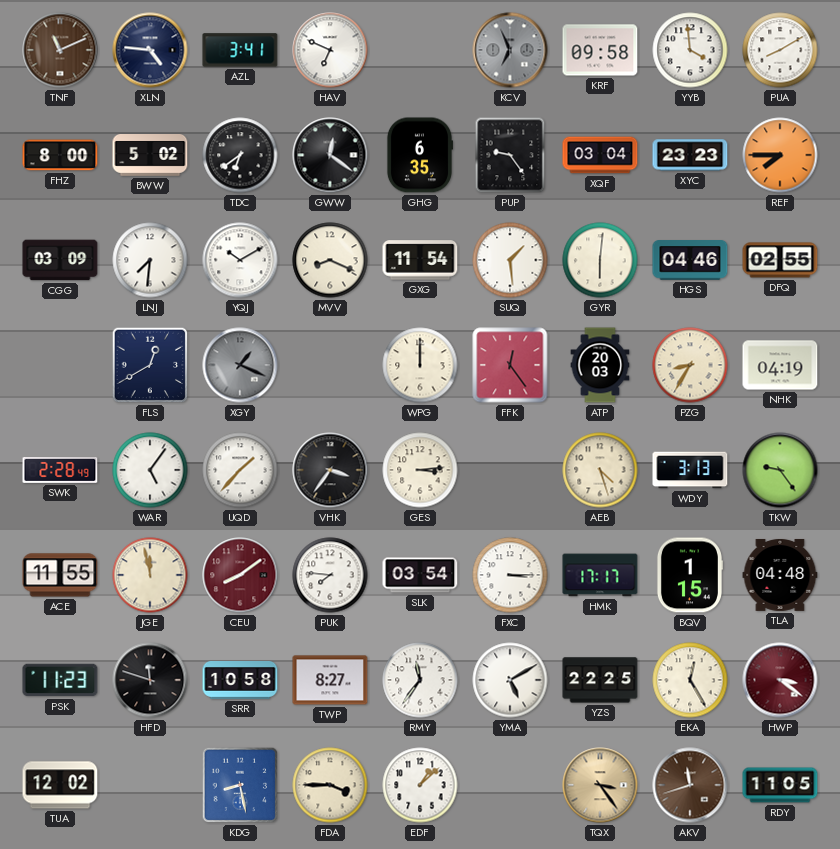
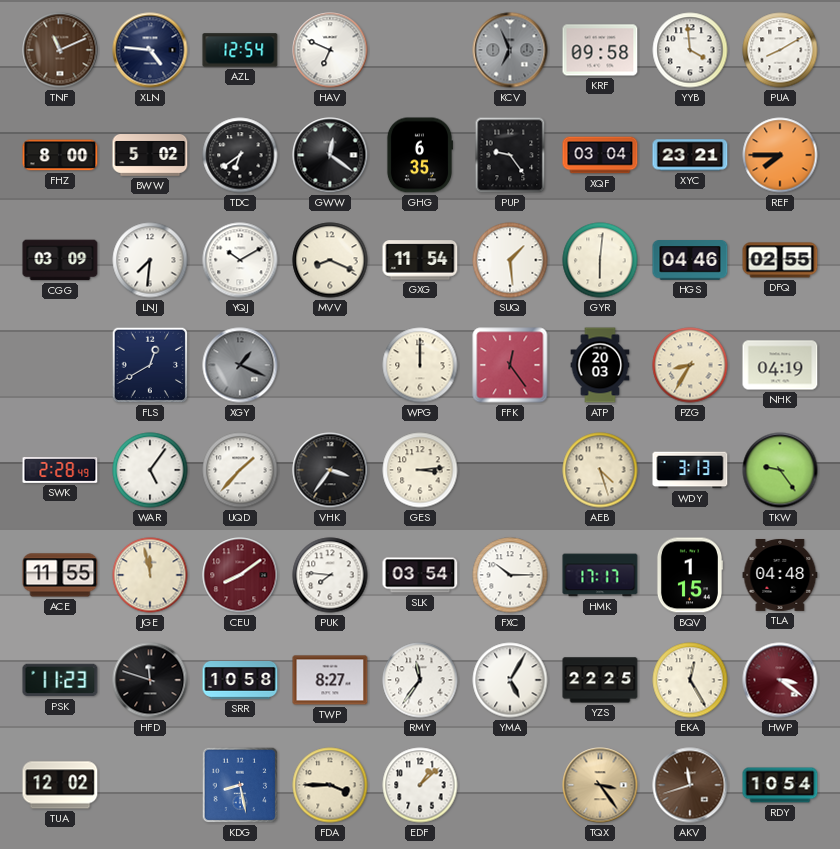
AZL: 3:41 -> 12:54 (240, 50)
XYC: 23:23 -> 23:21 (690, 155)
FXC: 3:15 -> 10:15 (510, 575)
YMA: 5:10 -> 5:05 (510, 680)
RDY: 11:05 -> 10:54 (780, 785)
